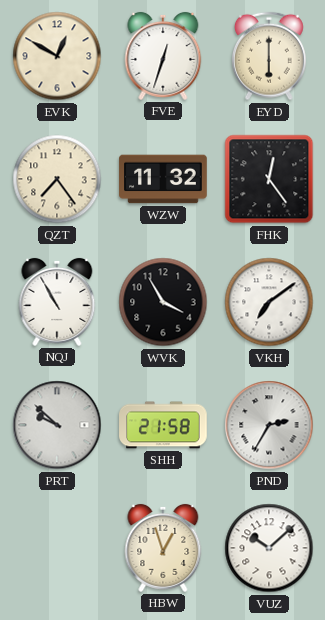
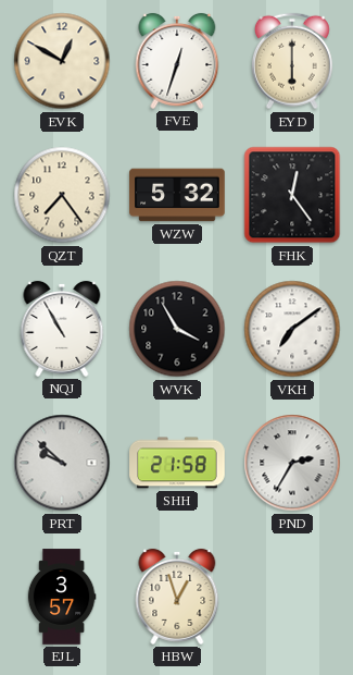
WZW: 11:32 -> 5:32 (177, 195)
EJL: none -> 3:57 (62, 597)
VUZ: 10:08 -> none (269, 548)
